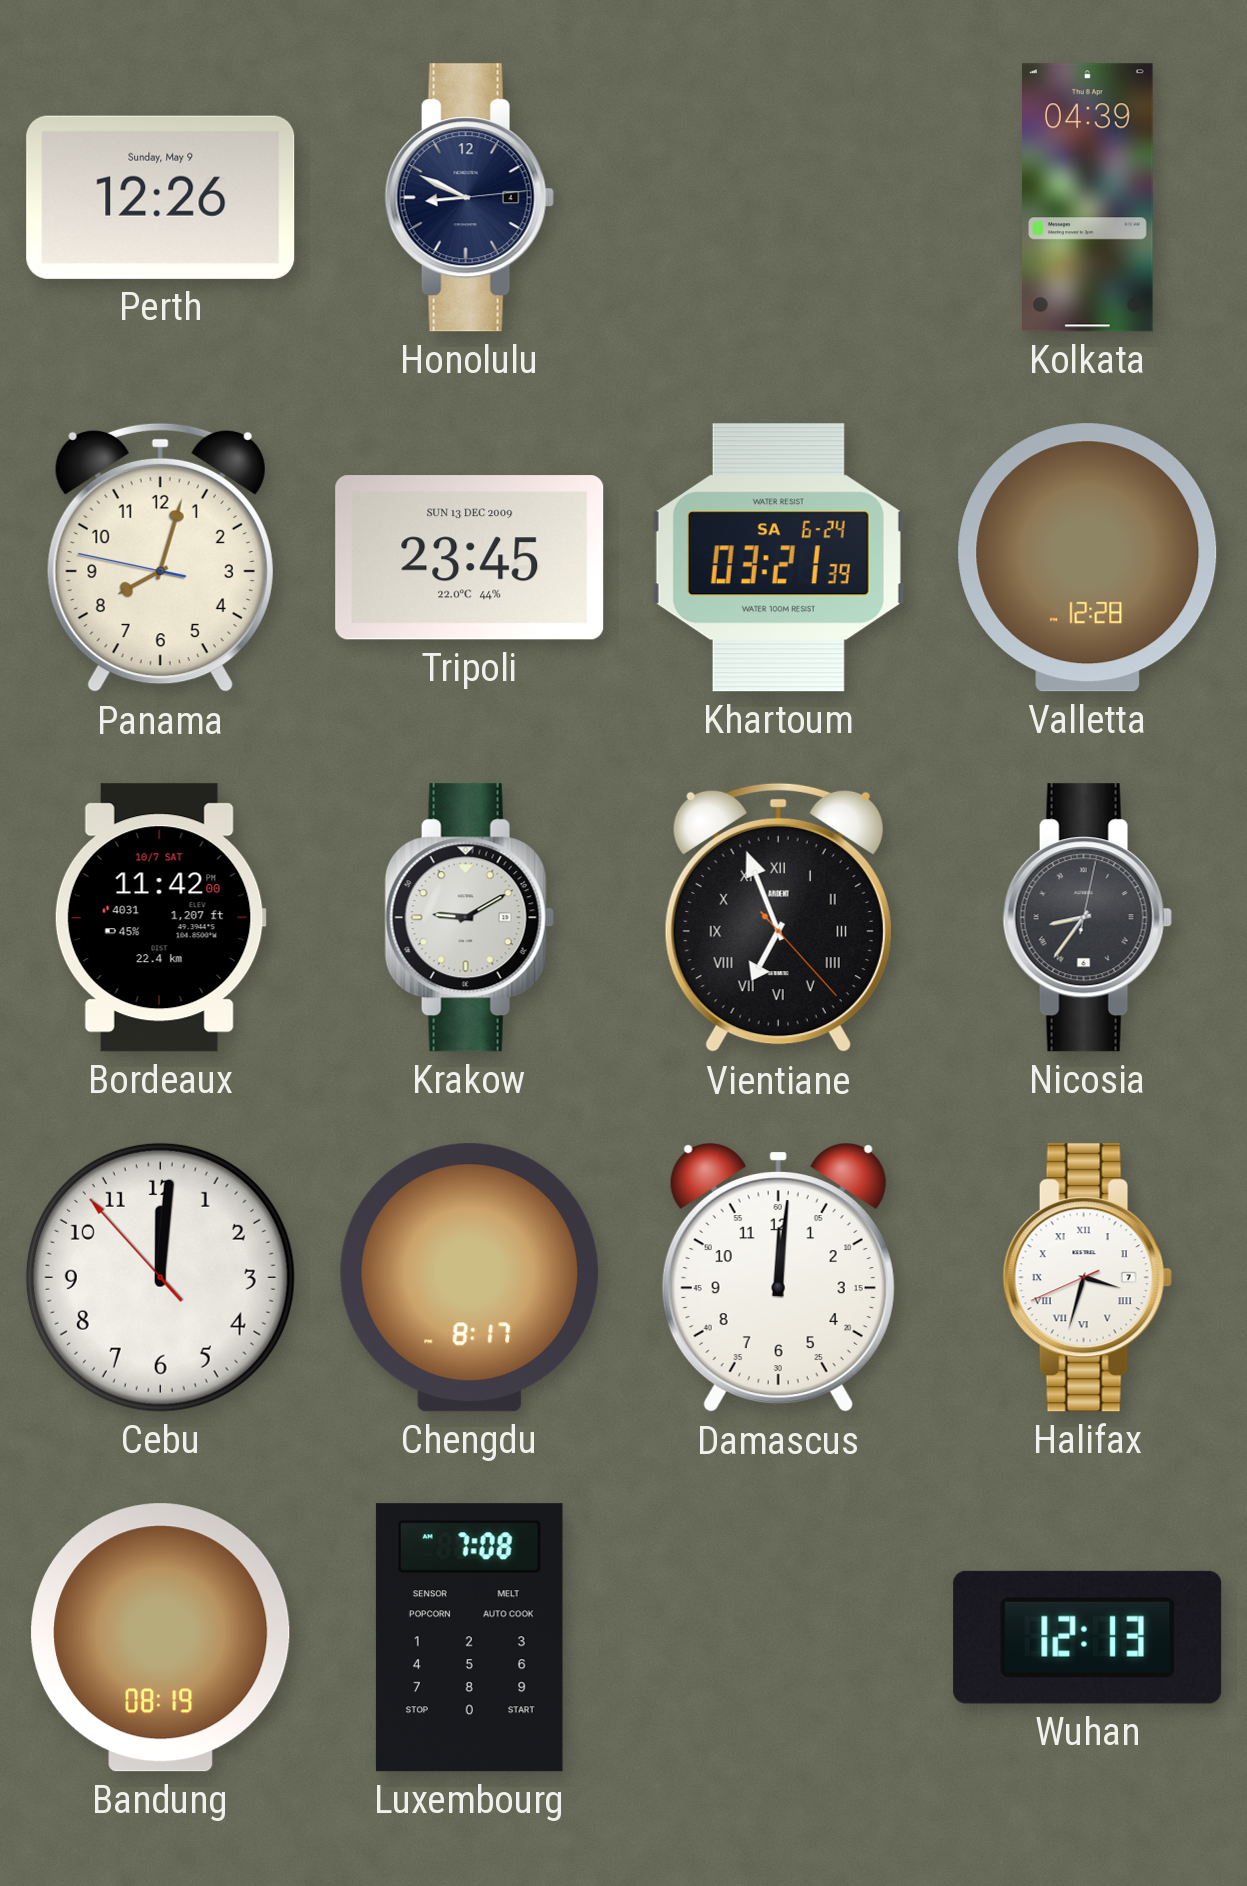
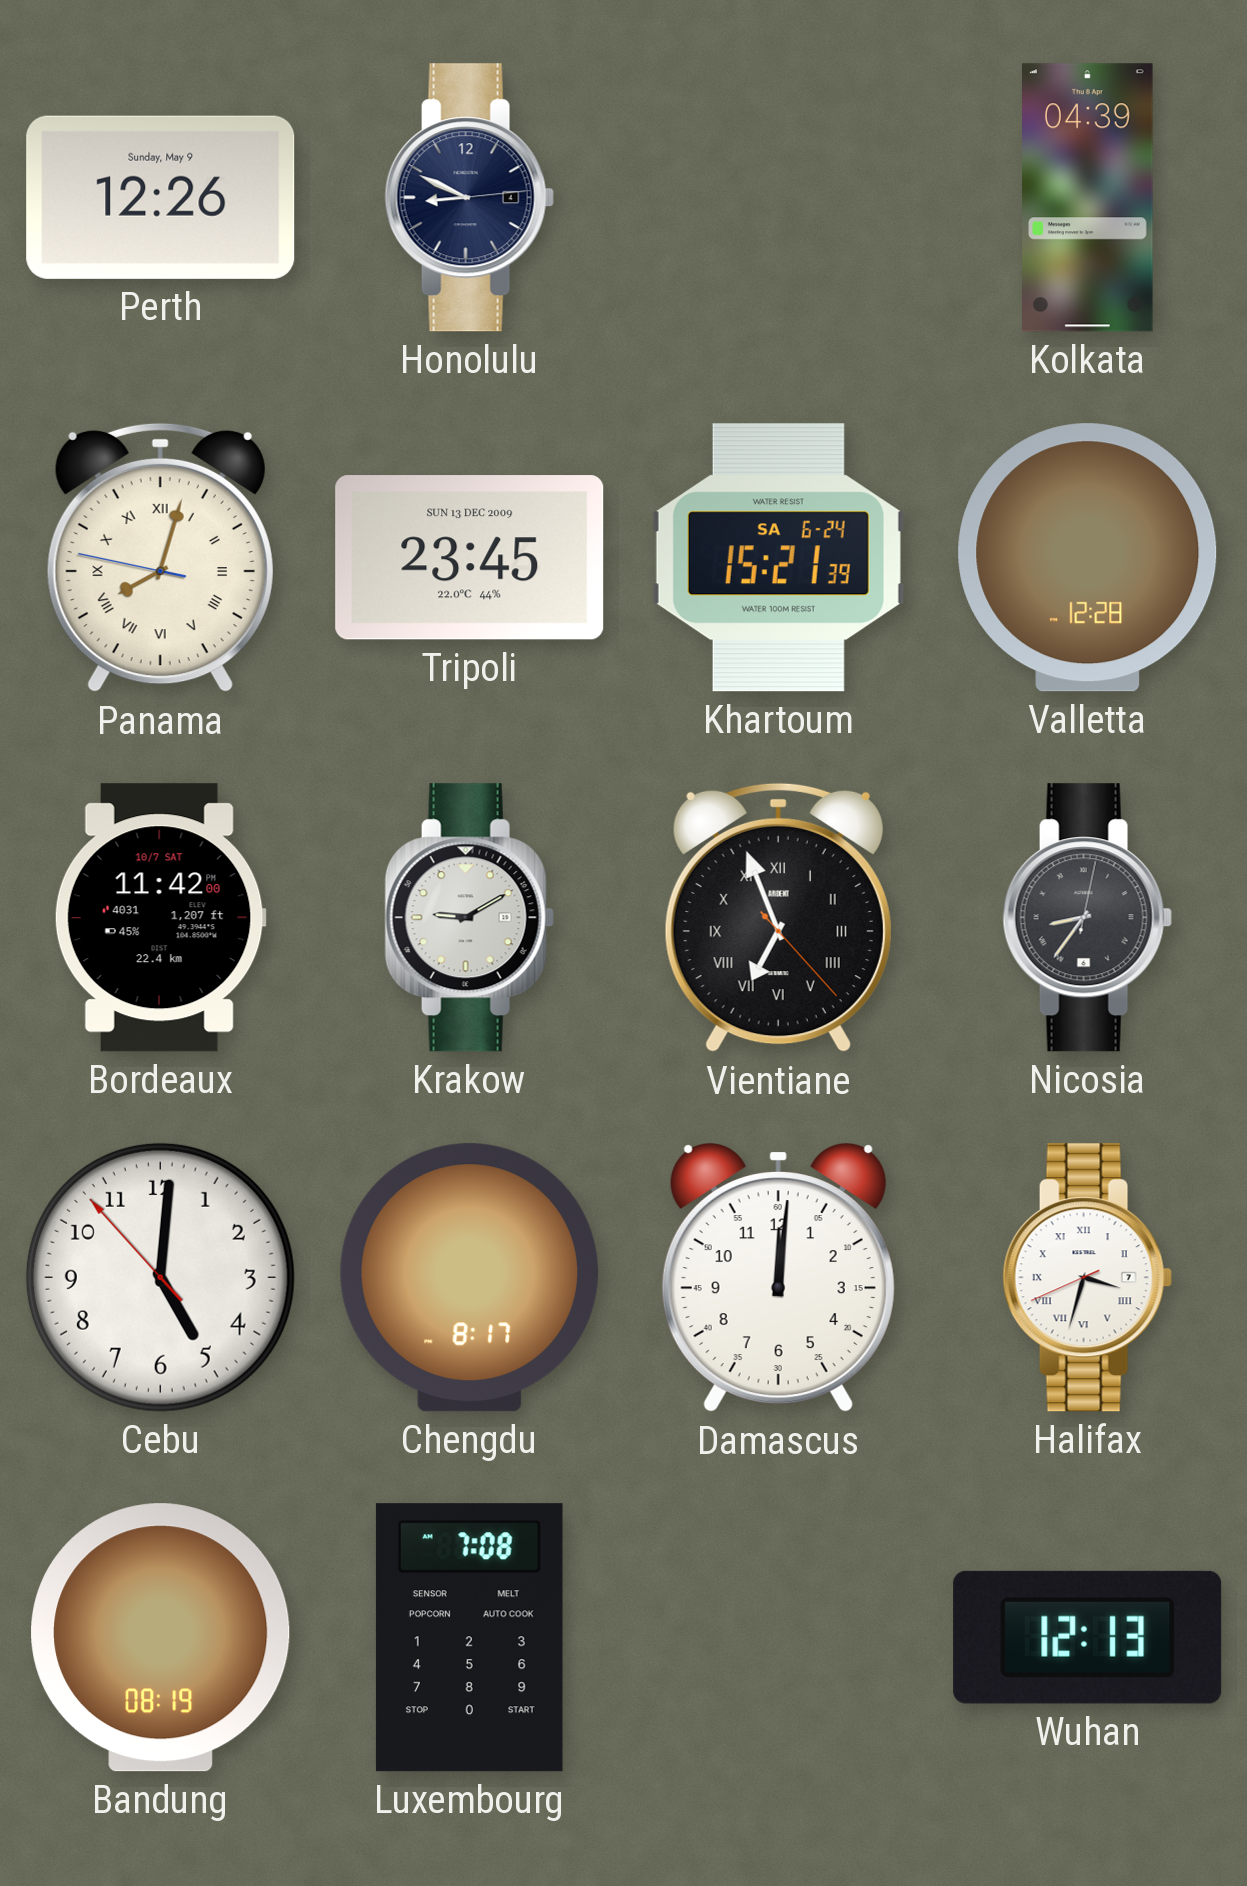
Panama numerals: Arabic -> Roman (160, 558)
Khartoum: 03:21 -> 15:21 (778, 558)
Cebu: 12:00 -> 5:00 (160, 1277)
